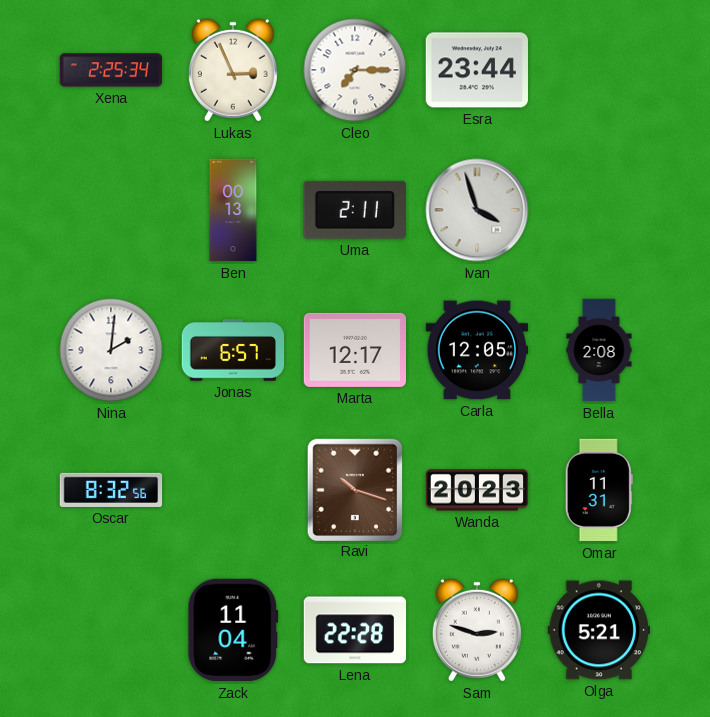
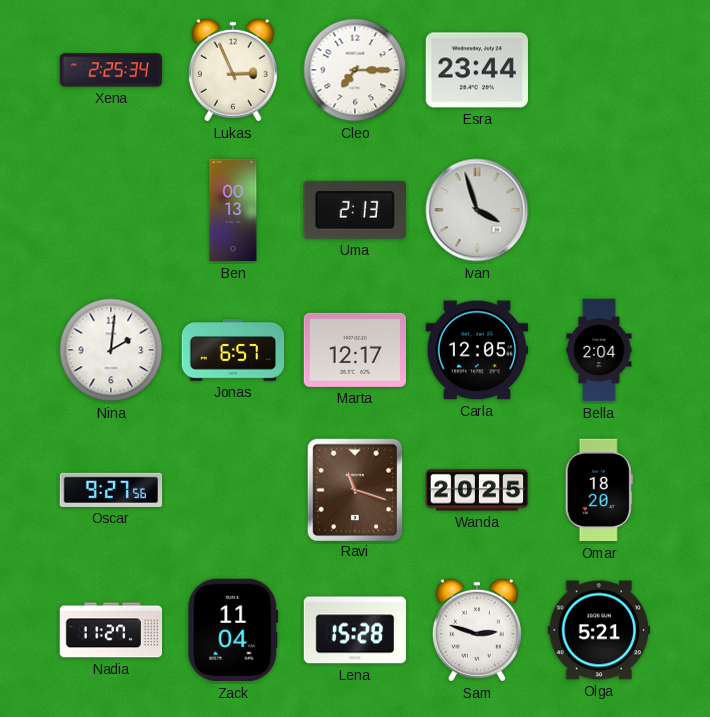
Uma: 2:11 -> 2:13 (355, 210)
Bella: 2:08 -> 2:04 (599, 350)
Oscar: 8:32 -> 9:27 (111, 490)
Ravi: 10:18 -> 11:18 (354, 489)
Wanda: 20:23 -> 20:25 (477, 490)
Omar: 11:31 -> 18:20 (599, 490)
Nadia: none -> 11:27 (111, 630)
Lena: 22:28 -> 15:28 (355, 630)
